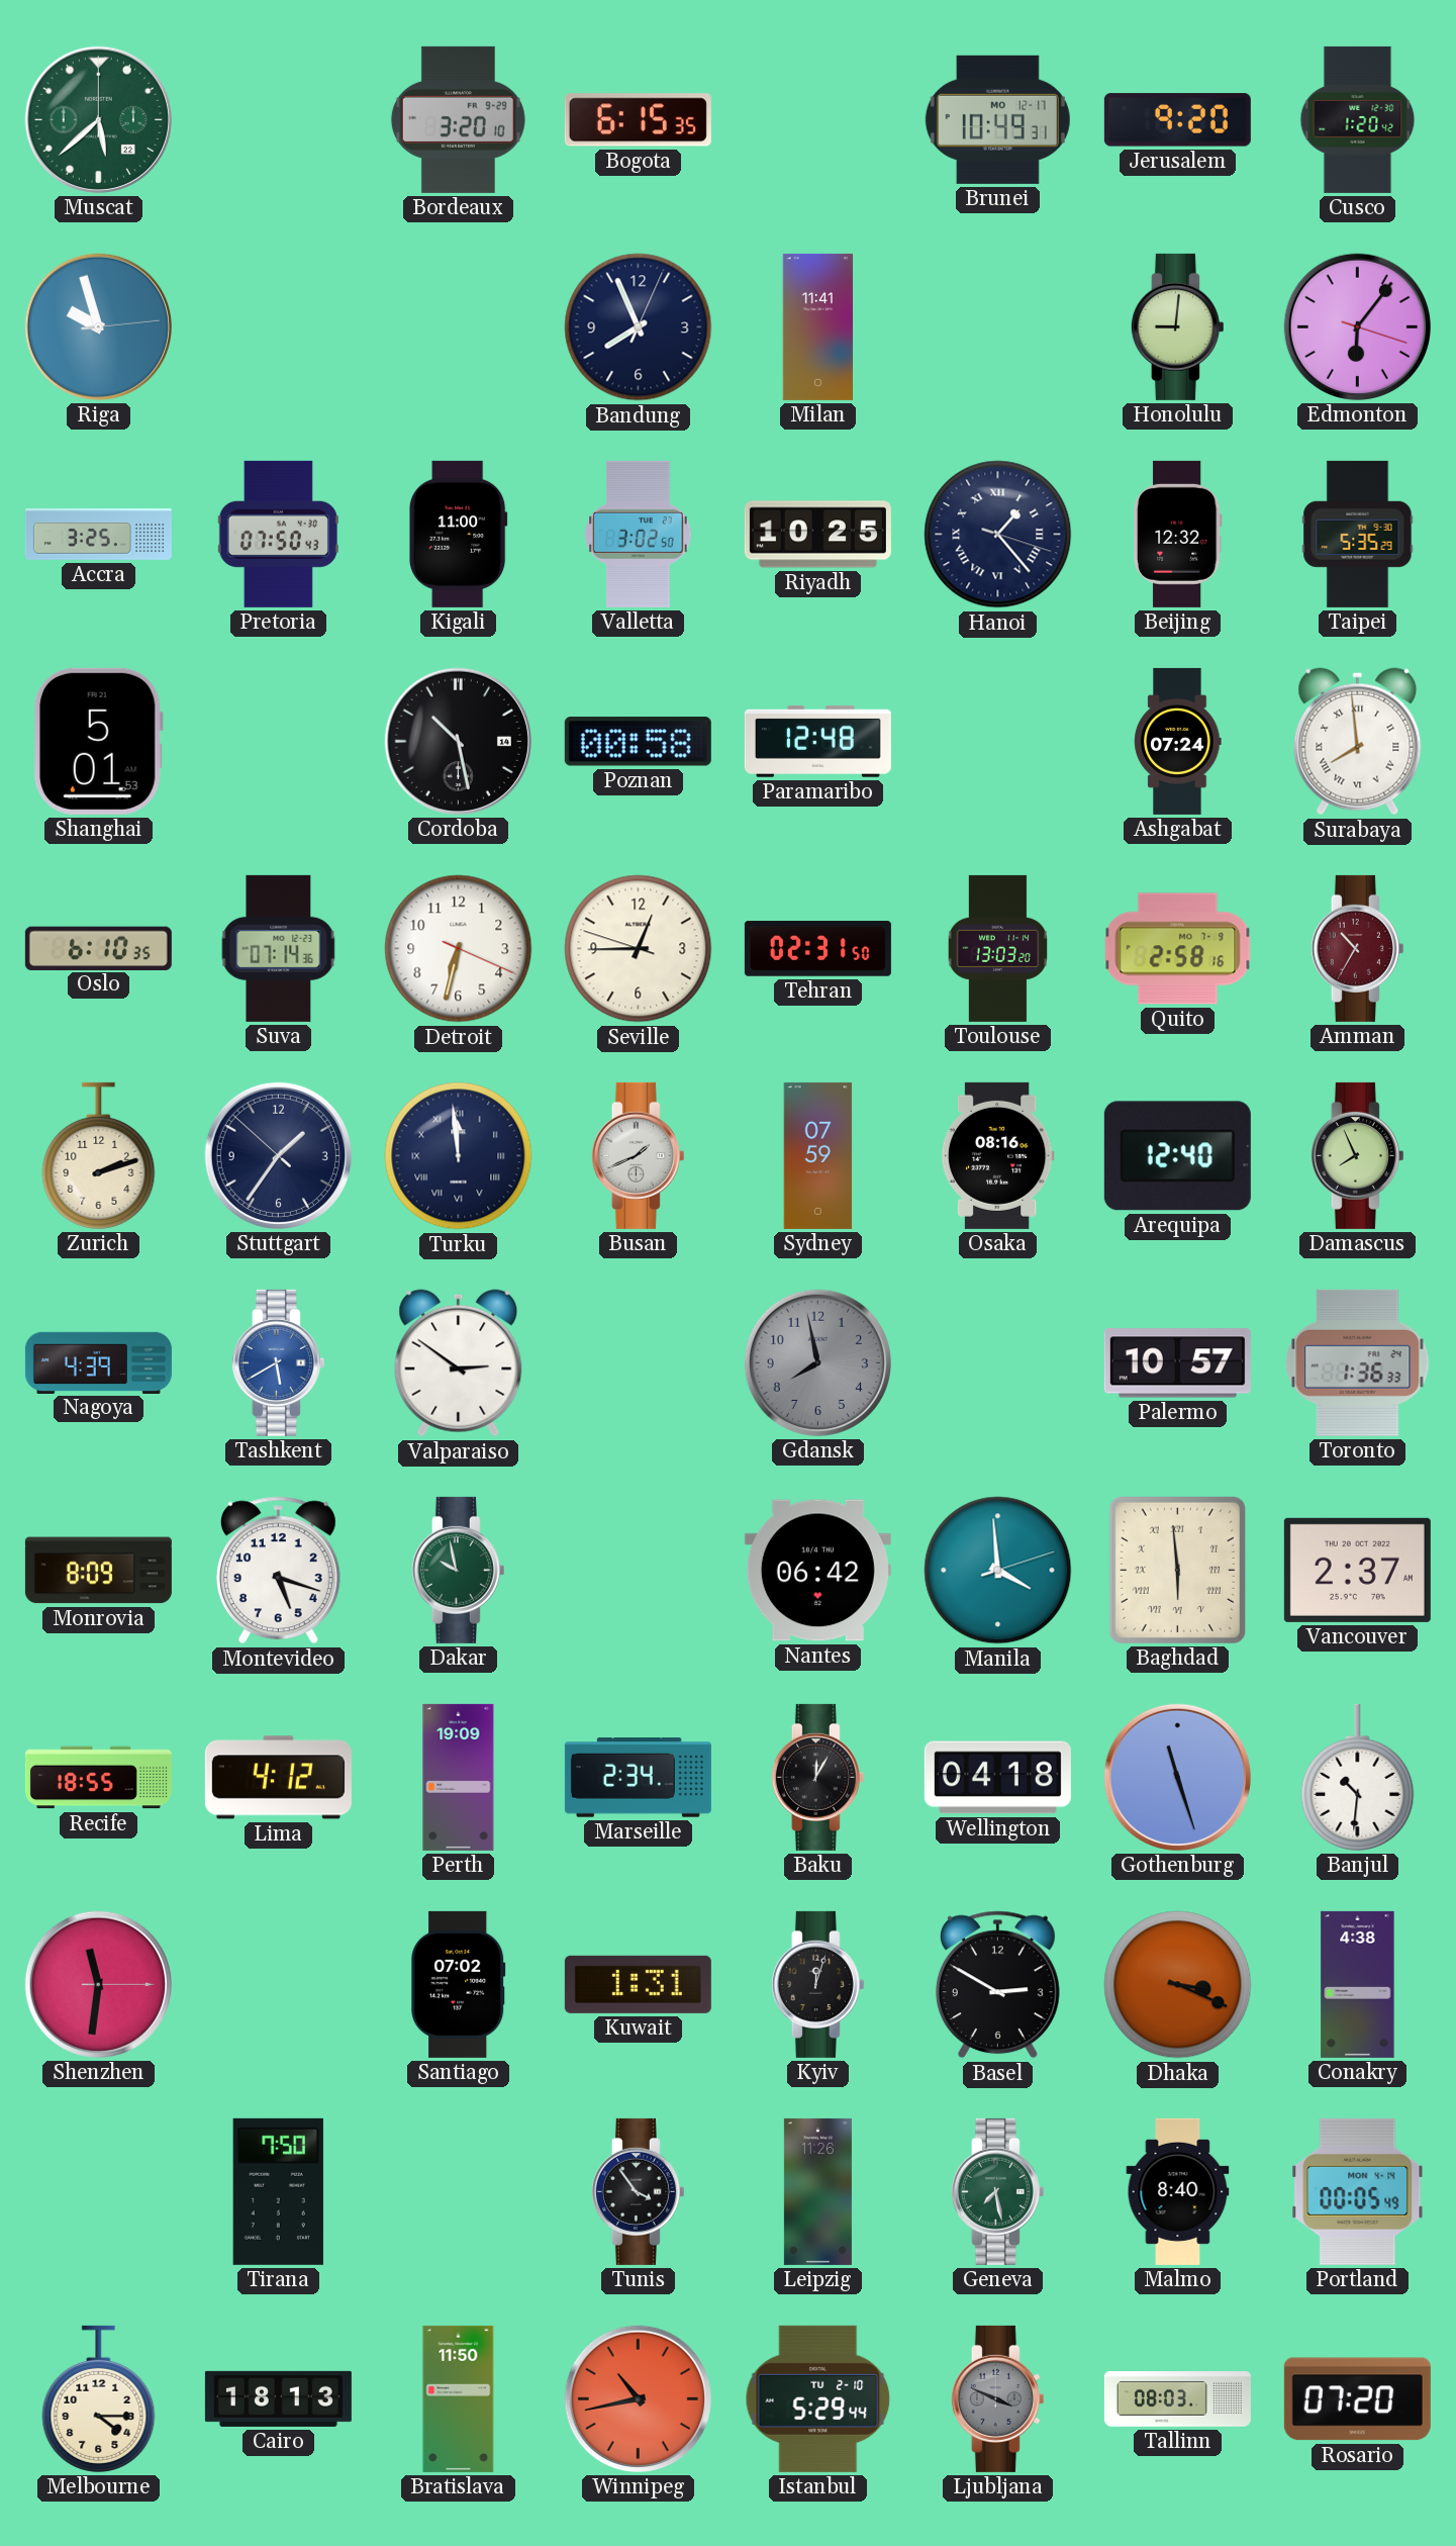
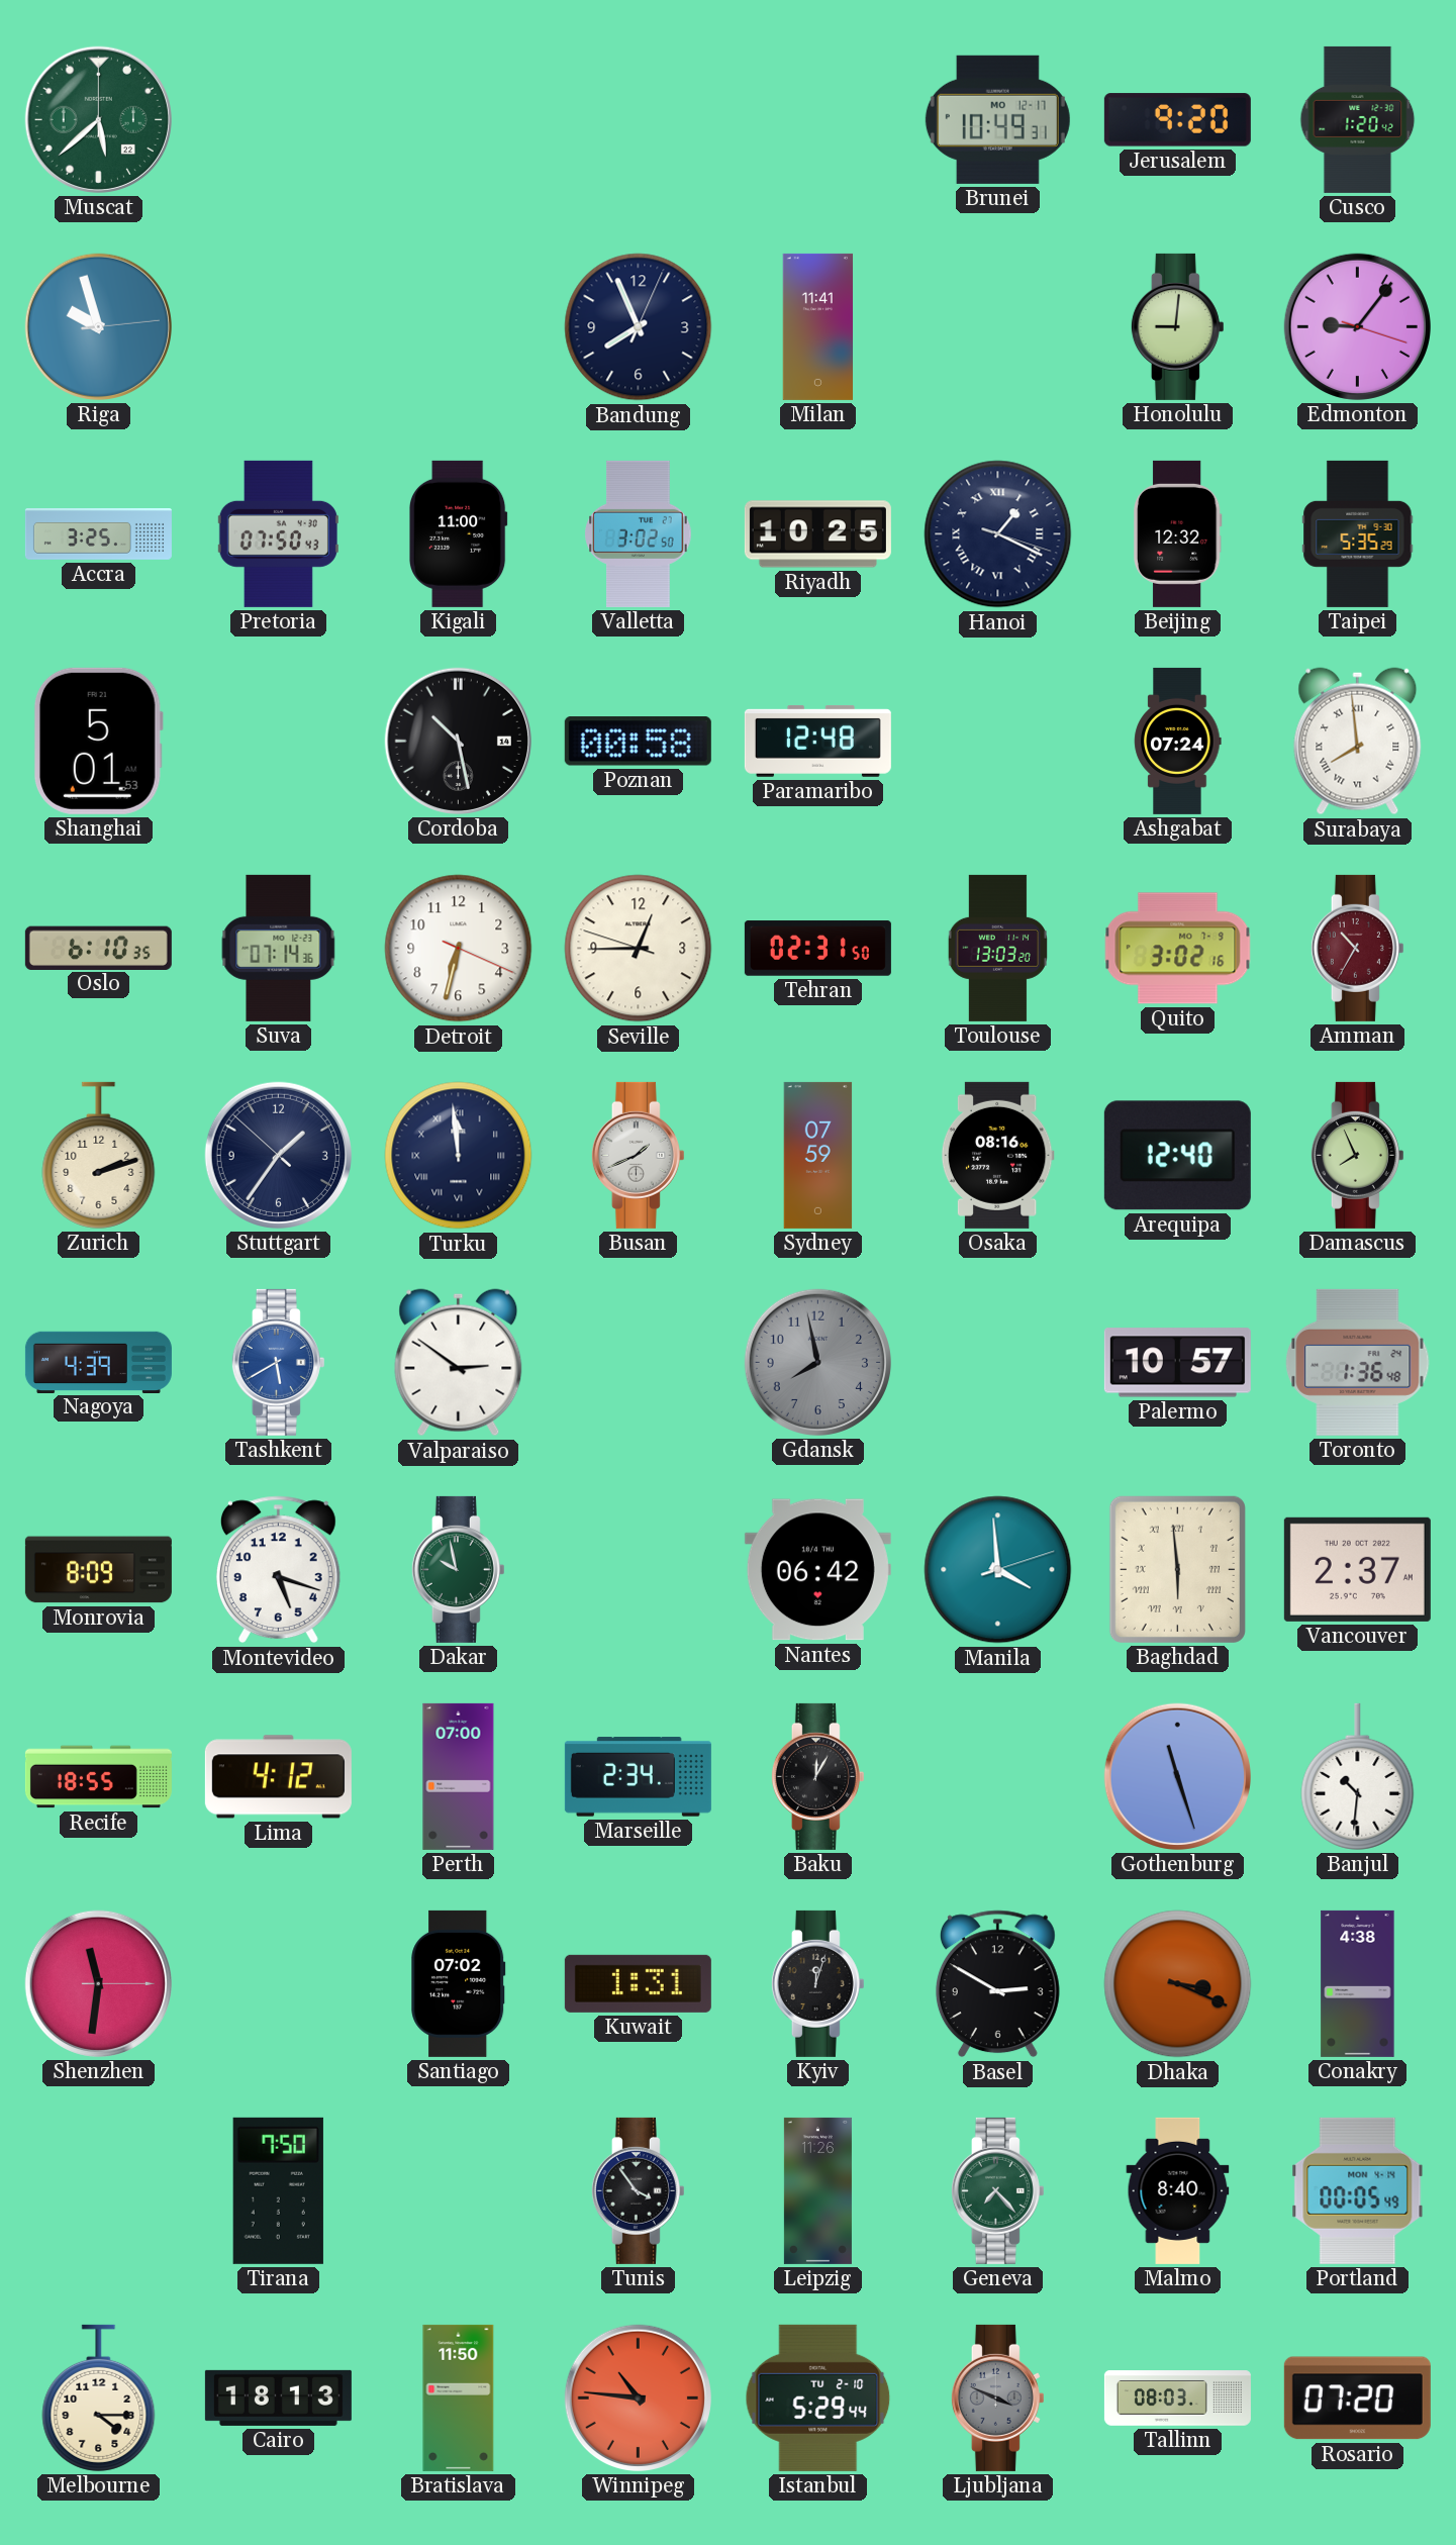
Bordeaux: 3:20 -> none (458, 119)
Bogota: 6:15 -> none (638, 120)
Edmonton: 6:06 -> 9:06 (1357, 326)
Hanoi: 1:23 -> 1:19 (998, 534)
Quito: 2:58 -> 3:02 (1178, 949)
Toronto: 1:36:33 -> 1:36:48 (1358, 1362)
Perth: 19:09 -> 07:00 (459, 1776)
Wellington: 04:18 -> none (997, 1778)
Geneva: 7:28 -> 7:23 (997, 2190)
Winnipeg: 10:43 -> 10:46 (638, 2397)
